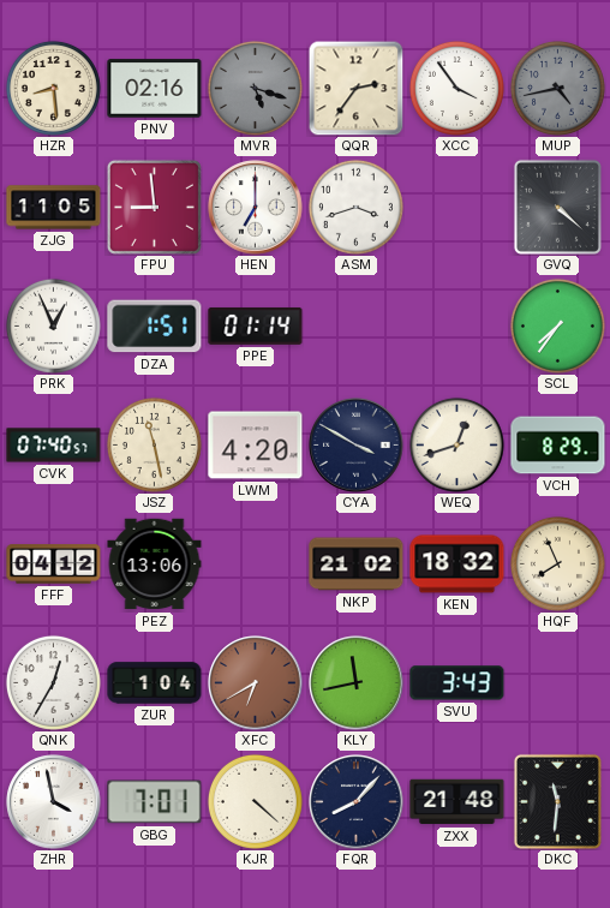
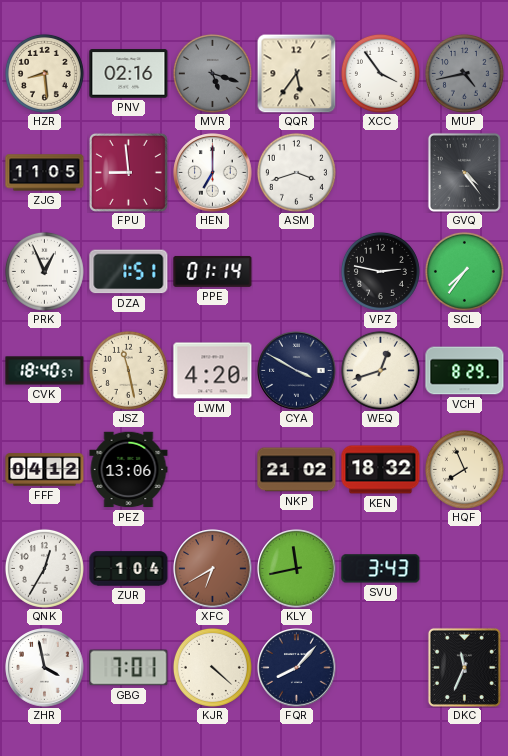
QQR: 2:36 -> 5:36 (296, 74)
GVQ: 4:22 -> 4:24 (464, 172)
VPZ: none -> 2:47 (380, 271)
CVK: 07:40 -> 18:40 (45, 371)
ZXX: 21:48 -> none (458, 802)
DKC: 11:31 -> 11:34 (464, 667)
